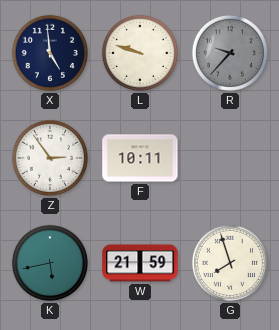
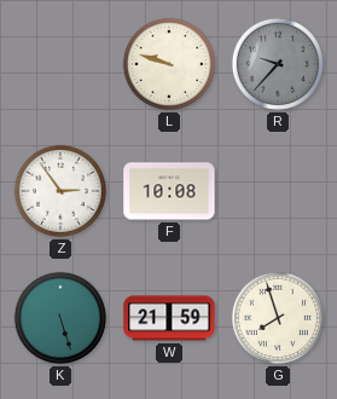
X: 4:59 -> none (50, 53)
F: 10:11 -> 10:08 (169, 191)
K: 5:43 -> 5:27 (60, 318)
